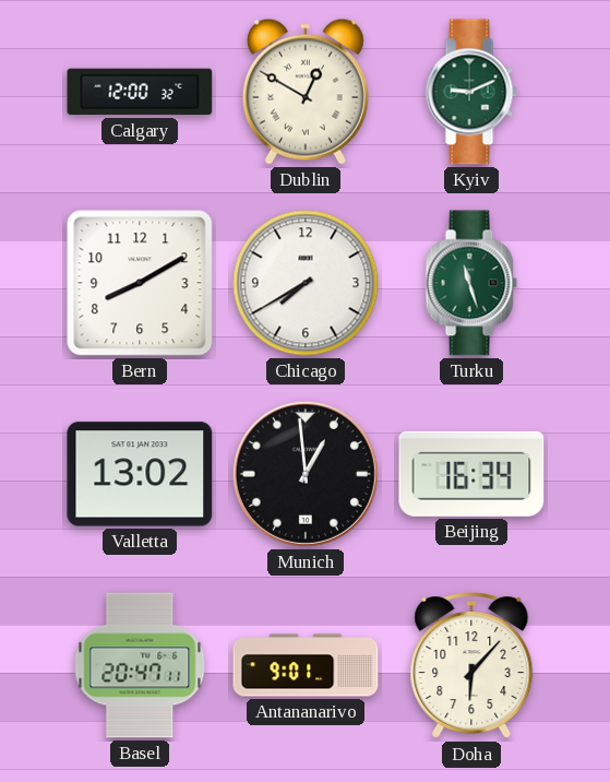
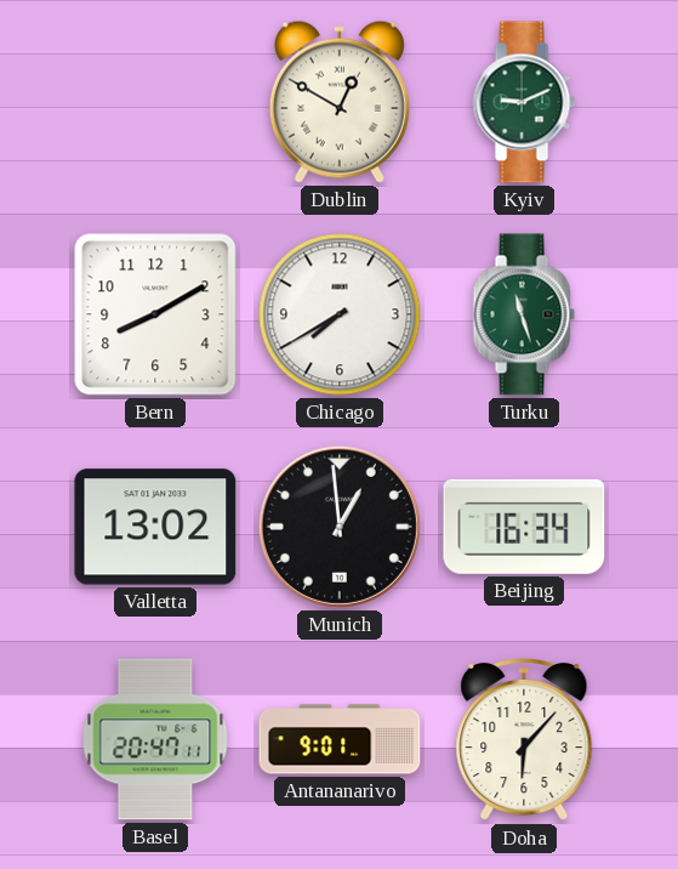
Calgary: 12:00 -> none (140, 92)
